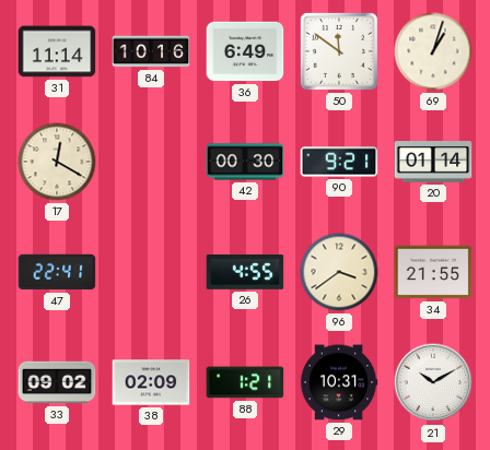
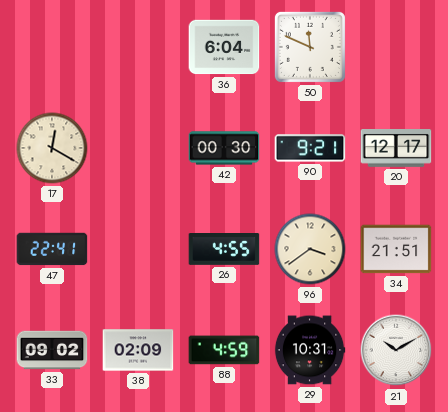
31: 11:14 -> none (57, 51)
84: 10:16 -> none (151, 51)
36: 6:49 -> 6:04 (224, 47)
50: 11:51 -> 11:49 (310, 47)
69: 1:03 -> none (433, 51)
20: 01:14 -> 12:17 (396, 149)
34: 21:55 -> 21:51 (396, 249)
88: 1:21 -> 4:59 (224, 350)
